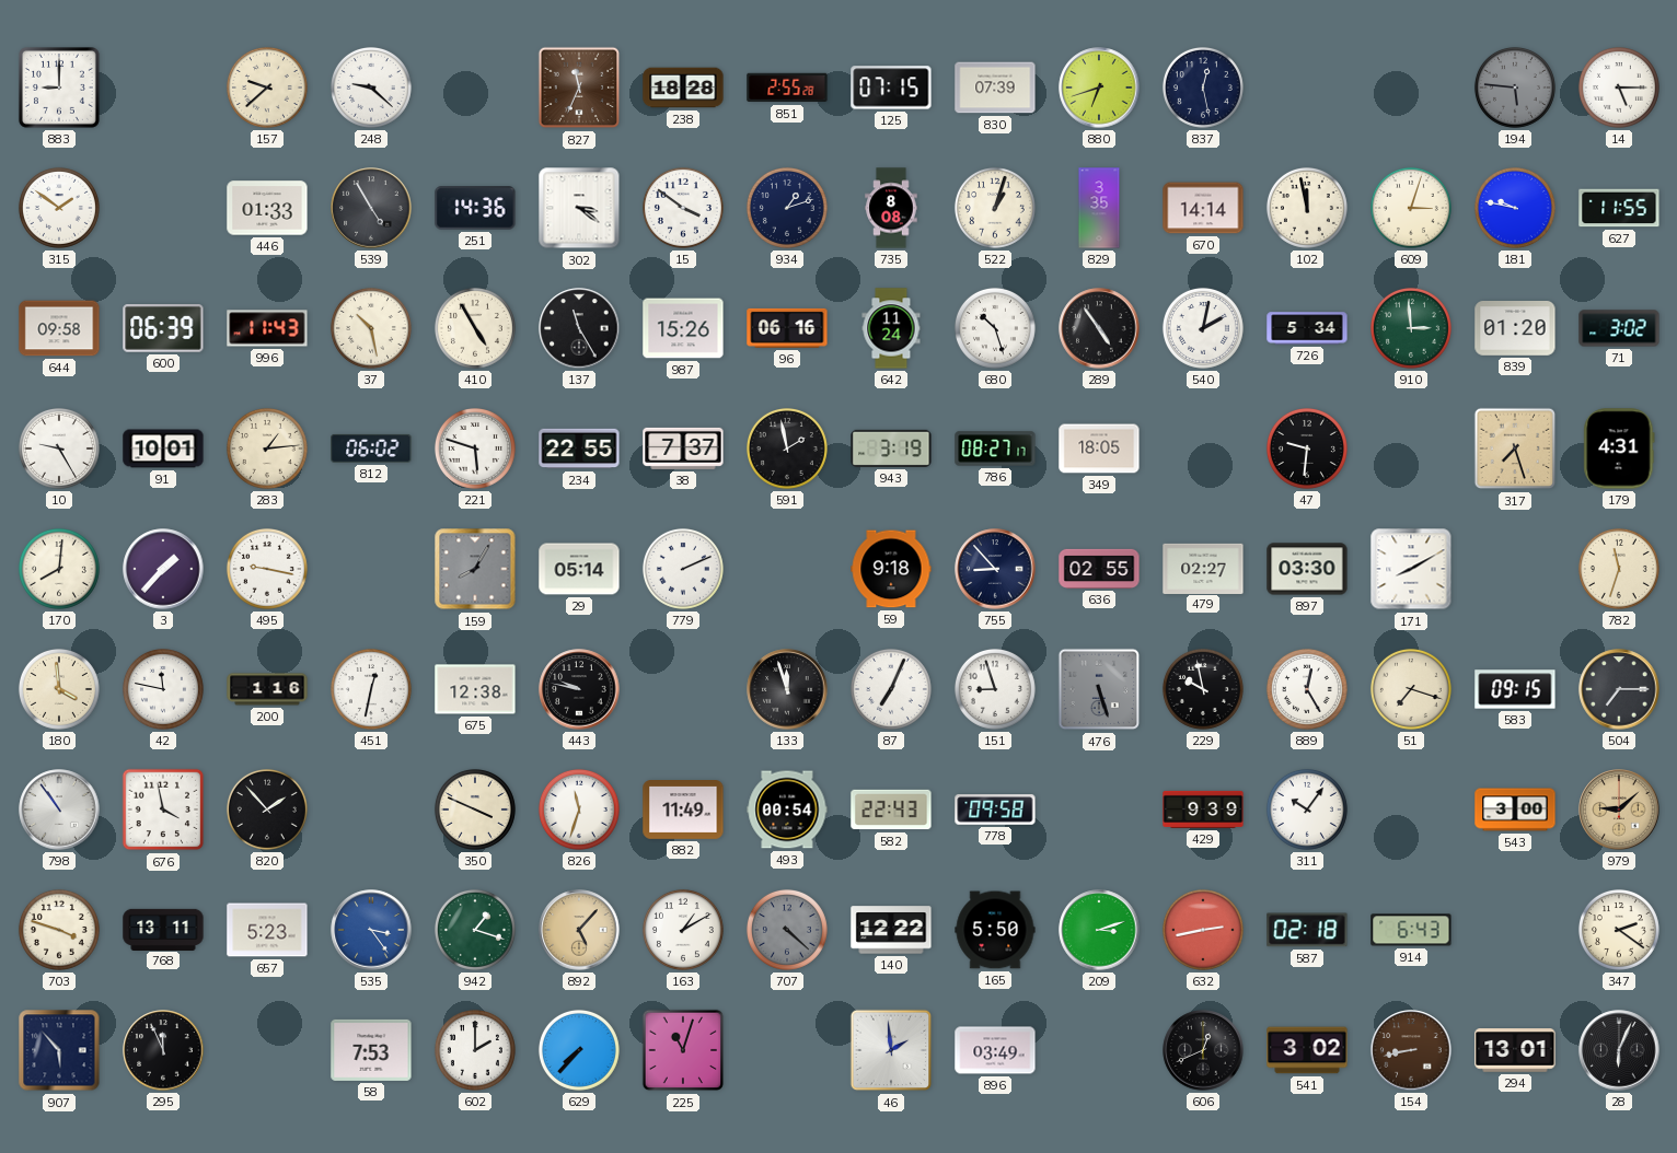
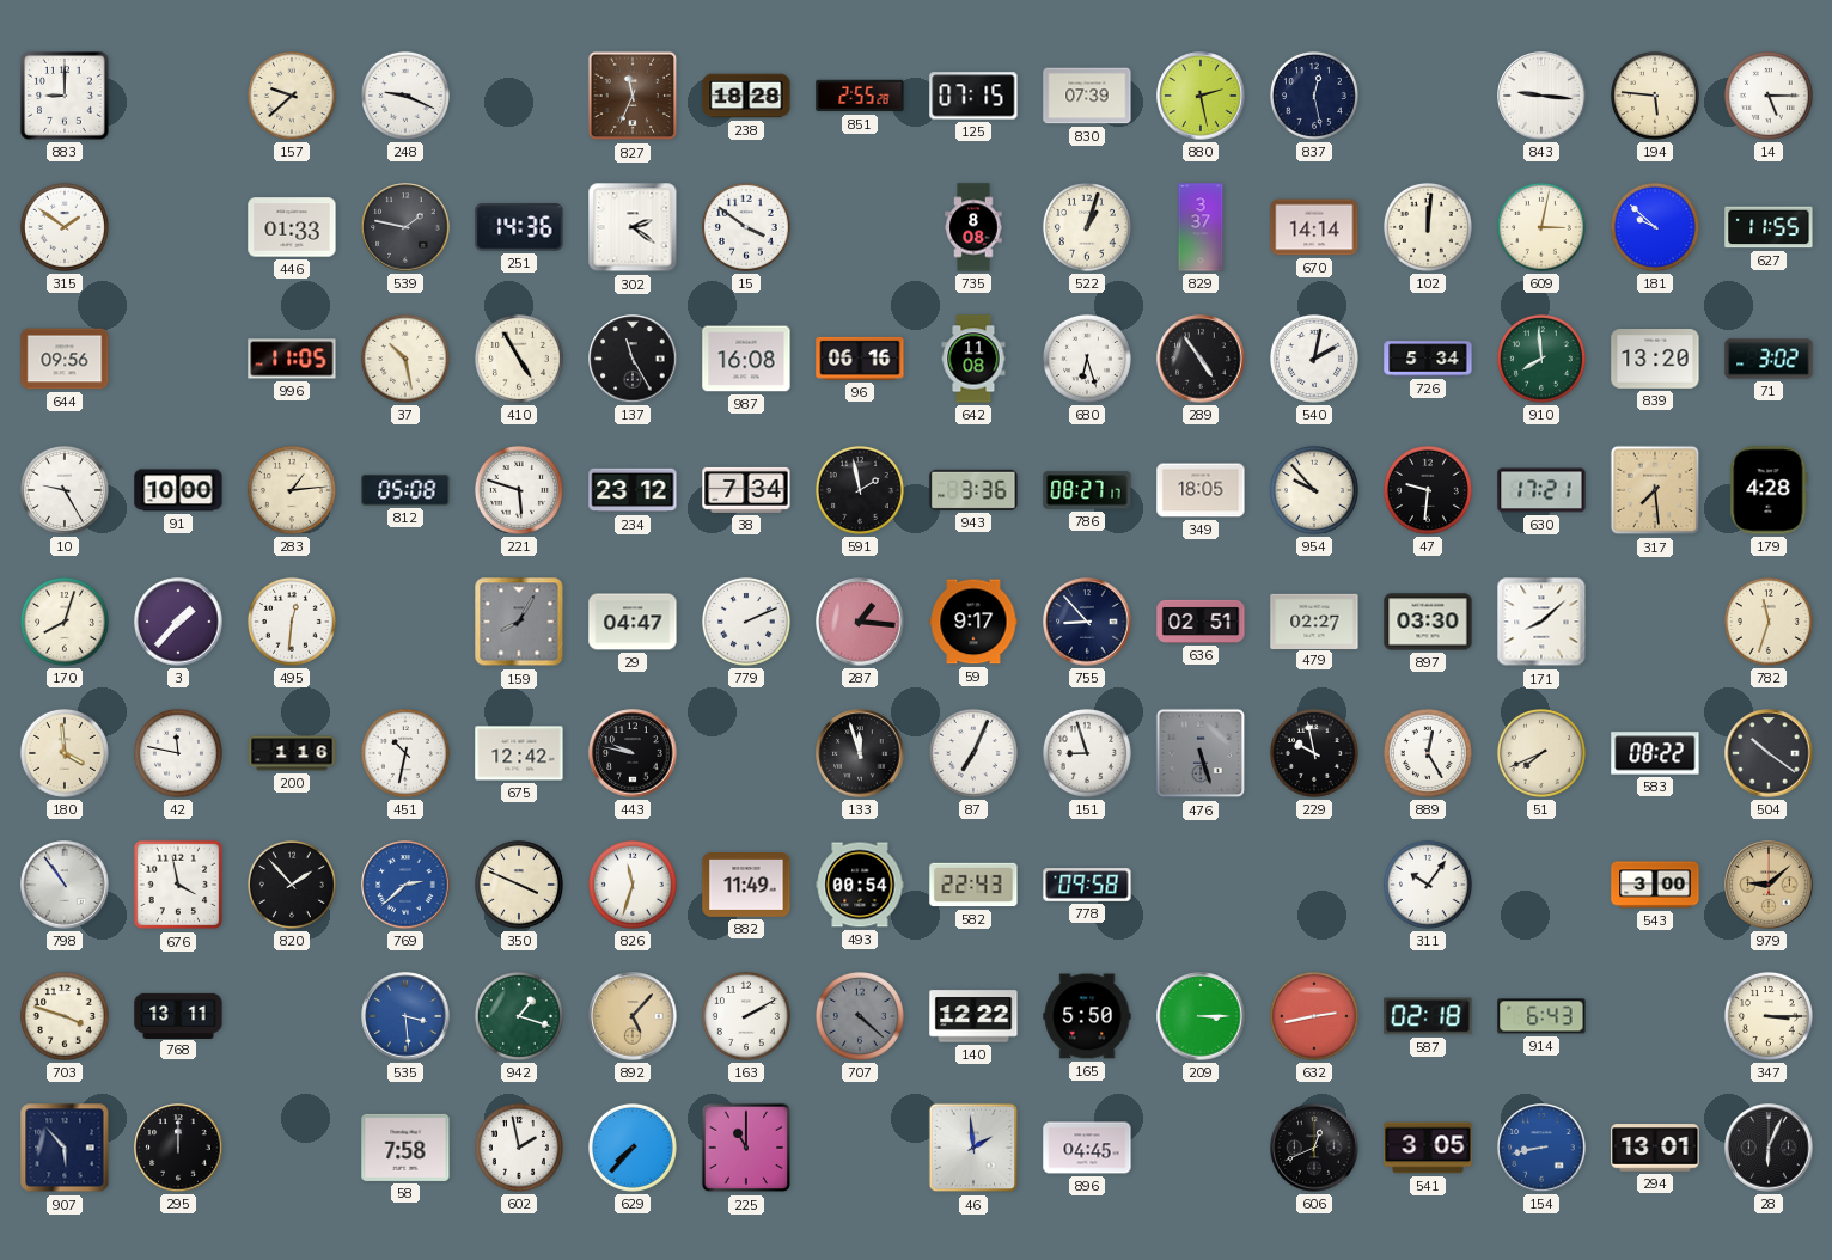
248: 9:22 -> 9:19 (405, 96)
880: 6:42 -> 2:28 (1201, 96)
843: none -> 9:16 (1541, 96)
194 dial: grey -> cream (1655, 96)
539: 4:55 -> 1:47 (405, 227)
302: 3:21 -> 2:21 (633, 227)
934: 1:12 -> none (787, 208)
829: 3:35 -> 3:37 (1201, 227)
102: 11:58 -> 12:01 (1428, 227)
609: 3:03 -> 3:02 (1541, 227)
181: 9:47 -> 9:52 (1655, 227)
644: 09:58 -> 09:56 (65, 359)
600: 06:39 -> none (163, 329)
996: 11:43 -> 11:05 (292, 359)
987: 15:26 -> 16:08 (746, 359)
642: 11:24 -> 11:08 (973, 359)
680: 10:27 -> 6:27 (1087, 359)
910: 2:59 -> 7:59 (1541, 359)
839: 01:20 -> 13:20 (1655, 359)
91: 10:01 -> 10:00 (178, 490)
812: 06:02 -> 05:08 (405, 490)
234: 22:55 -> 23:12 (633, 490)
38: 7:37 -> 7:34 (746, 490)
943: 3:19 -> 3:36 (973, 490)
954: none -> 9:53 (1314, 490)
630: none -> 17:21 (1541, 490)
317: 7:27 -> 7:29 (1655, 490)
179: 4:31 -> 4:28 (1769, 490)
170: 8:01 -> 8:03 (65, 622)
495: 9:17 -> 12:31 (292, 622)
29: 05:14 -> 04:47 (633, 622)
287: none -> 1:16 (860, 622)
59: 9:18 -> 9:17 (973, 622)
636: 02:55 -> 02:51 (1201, 622)
171: 8:10 -> 8:08 (1541, 622)
451: 12:32 -> 10:32 (405, 753)
675: 12:38 -> 12:42 (519, 753)
51: 7:18 -> 7:41 (1541, 753)
583: 09:15 -> 08:22 (1655, 753)
504: 7:15 -> 10:21 (1769, 753)
769: none -> 2:38 (405, 885)
429: 9:39 -> none (1203, 810)
657: 5:23 -> none (267, 930)
535: 3:24 -> 3:29 (405, 1016)
163: 1:10 -> 2:10 (746, 1016)
209: 3:12 -> 3:15 (1201, 1016)
347: 2:21 -> 3:15 (1769, 1016)
295: 11:56 -> 12:00 (178, 1148)
58: 7:53 -> 7:58 (405, 1148)
602: 2:00 -> 1:58 (519, 1148)
225: 11:03 -> 11:00 (746, 1148)
896: 03:49 -> 04:45 (1087, 1148)
541: 3:02 -> 3:05 (1428, 1148)
154 dial: brown -> blue (1541, 1148)
